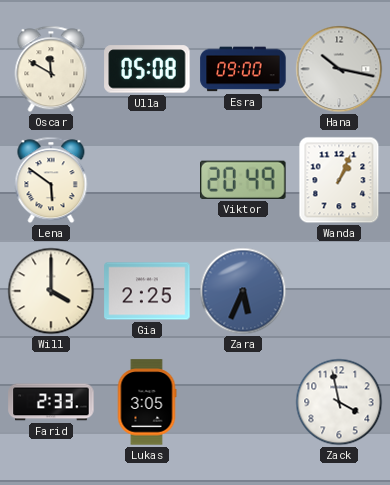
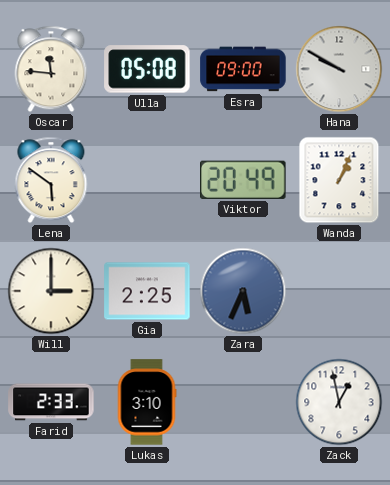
Oscar: 11:50 -> 11:46 (51, 69)
Hana: 10:17 -> 9:50 (339, 69)
Will: 4:00 -> 3:00 (51, 291)
Lukas: 3:05 -> 3:10 (147, 402)
Zack: 3:58 -> 12:58 (339, 402)
